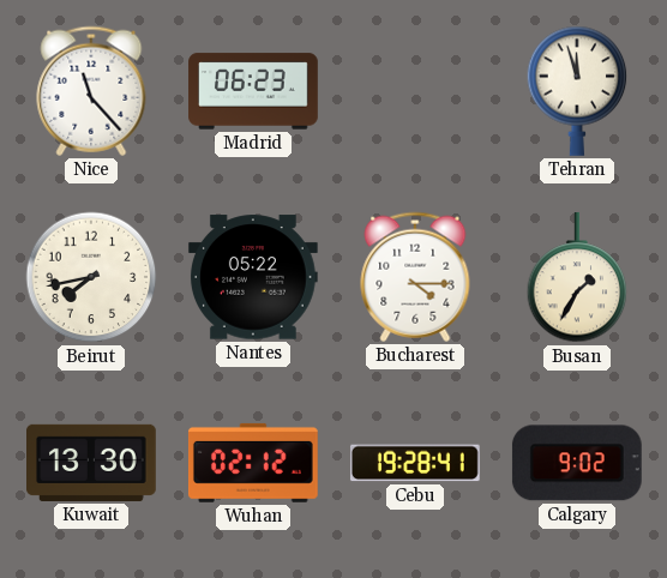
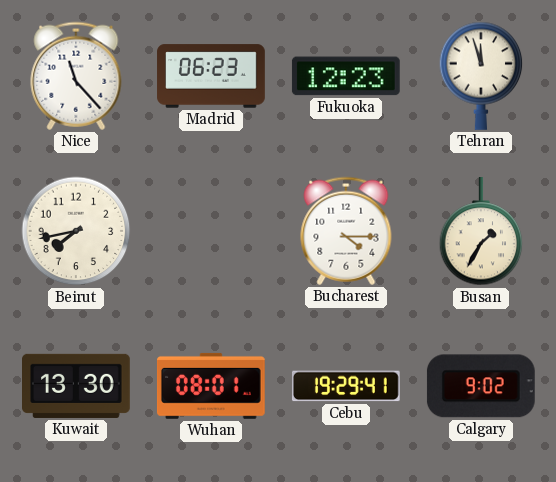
Fukuoka: none -> 12:23 (346, 76)
Nantes: 05:22 -> none (253, 277)
Wuhan: 02:12 -> 08:01 (211, 386)
Cebu: 19:28 -> 19:29 (346, 386)
